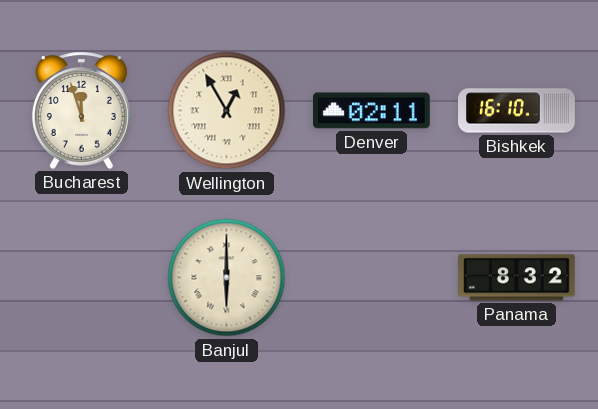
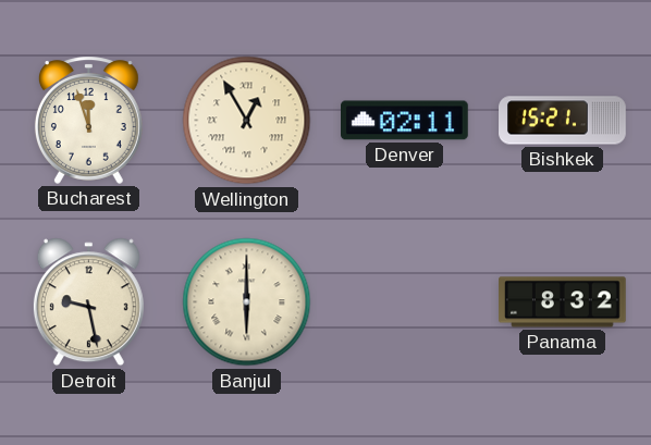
Bishkek: 16:10 -> 15:21 (563, 121)
Detroit: none -> 9:28 (88, 302)
